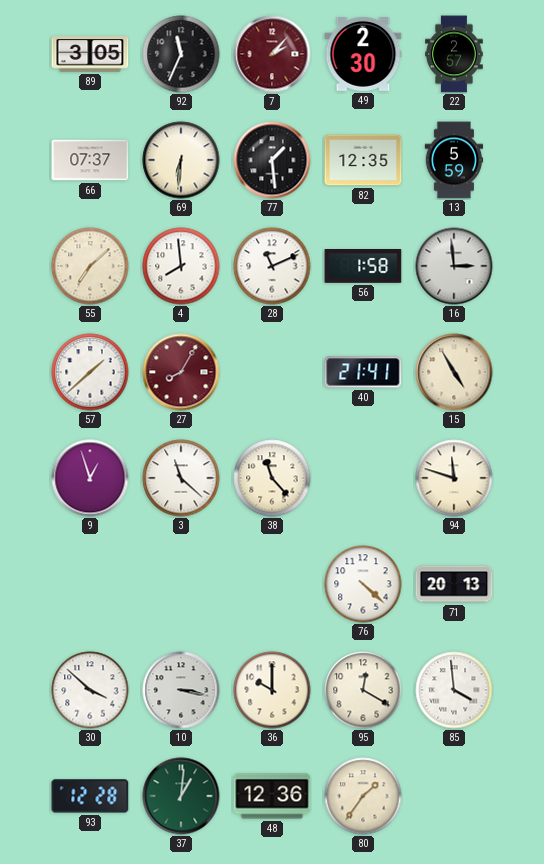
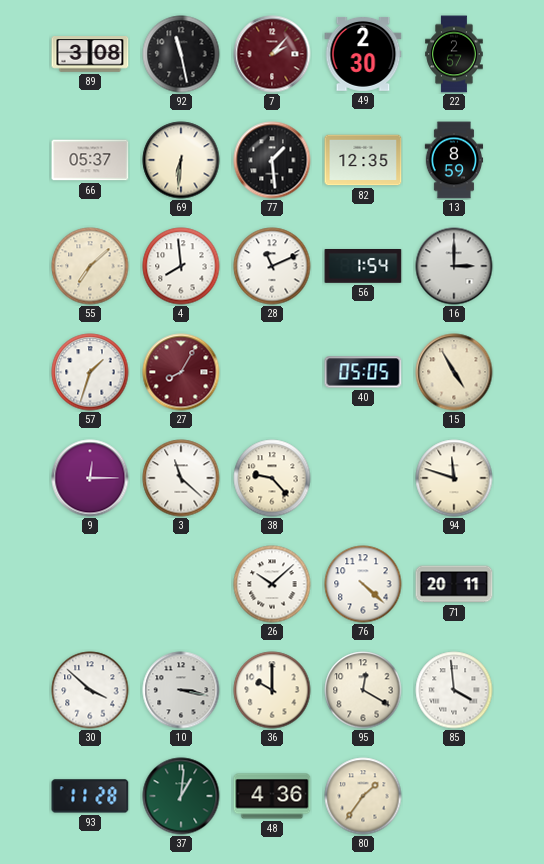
89: 3:05 -> 3:08 (90, 54)
92: 11:34 -> 11:28 (181, 54)
66: 07:37 -> 05:37 (90, 160)
13: 5:59 -> 8:59 (454, 160)
56: 1:58 -> 1:54 (363, 267)
16: 2:59 -> 3:00 (454, 266)
57: 1:38 -> 1:33 (90, 372)
40: 21:41 -> 05:05 (363, 372)
9: 12:57 -> 12:15 (90, 478)
38: 11:23 -> 9:23 (272, 478)
26: none -> 10:08 (272, 584)
71: 20:13 -> 20:11 (454, 584)
93: 12:28 -> 11:28 (90, 796)
48: 12:36 -> 4:36 (272, 796)
